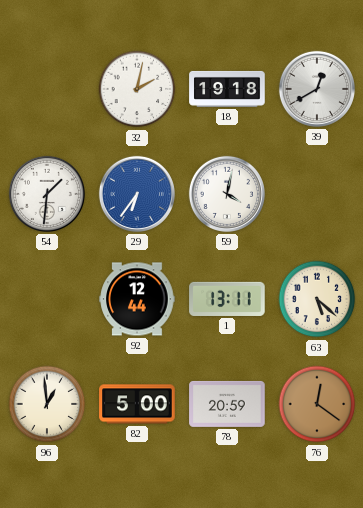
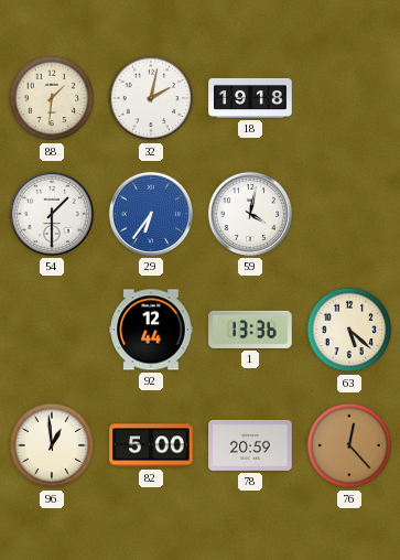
88: none -> 1:31 (52, 98)
39: 12:40 -> none (317, 89)
54: 1:31 -> 1:30 (52, 214)
1: 13:11 -> 13:36 (250, 330)
76: 12:21 -> 12:23 (349, 445)
